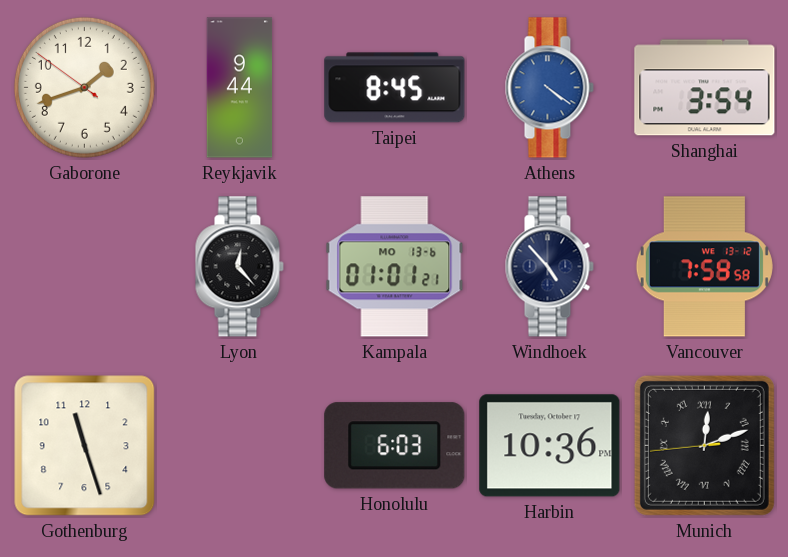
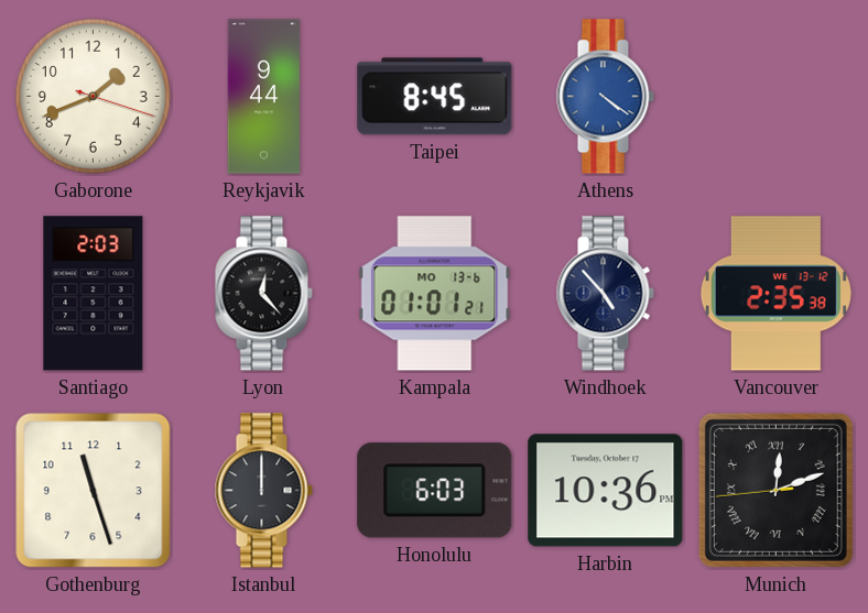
Gaborone: 1:41:51 -> 1:41:18 (93, 96)
Shanghai: 3:54 -> none (705, 88)
Santiago: none -> 2:03 (94, 294)
Vancouver: 7:58 -> 2:35 (775, 294)
Istanbul: none -> 12:00 (263, 491)
